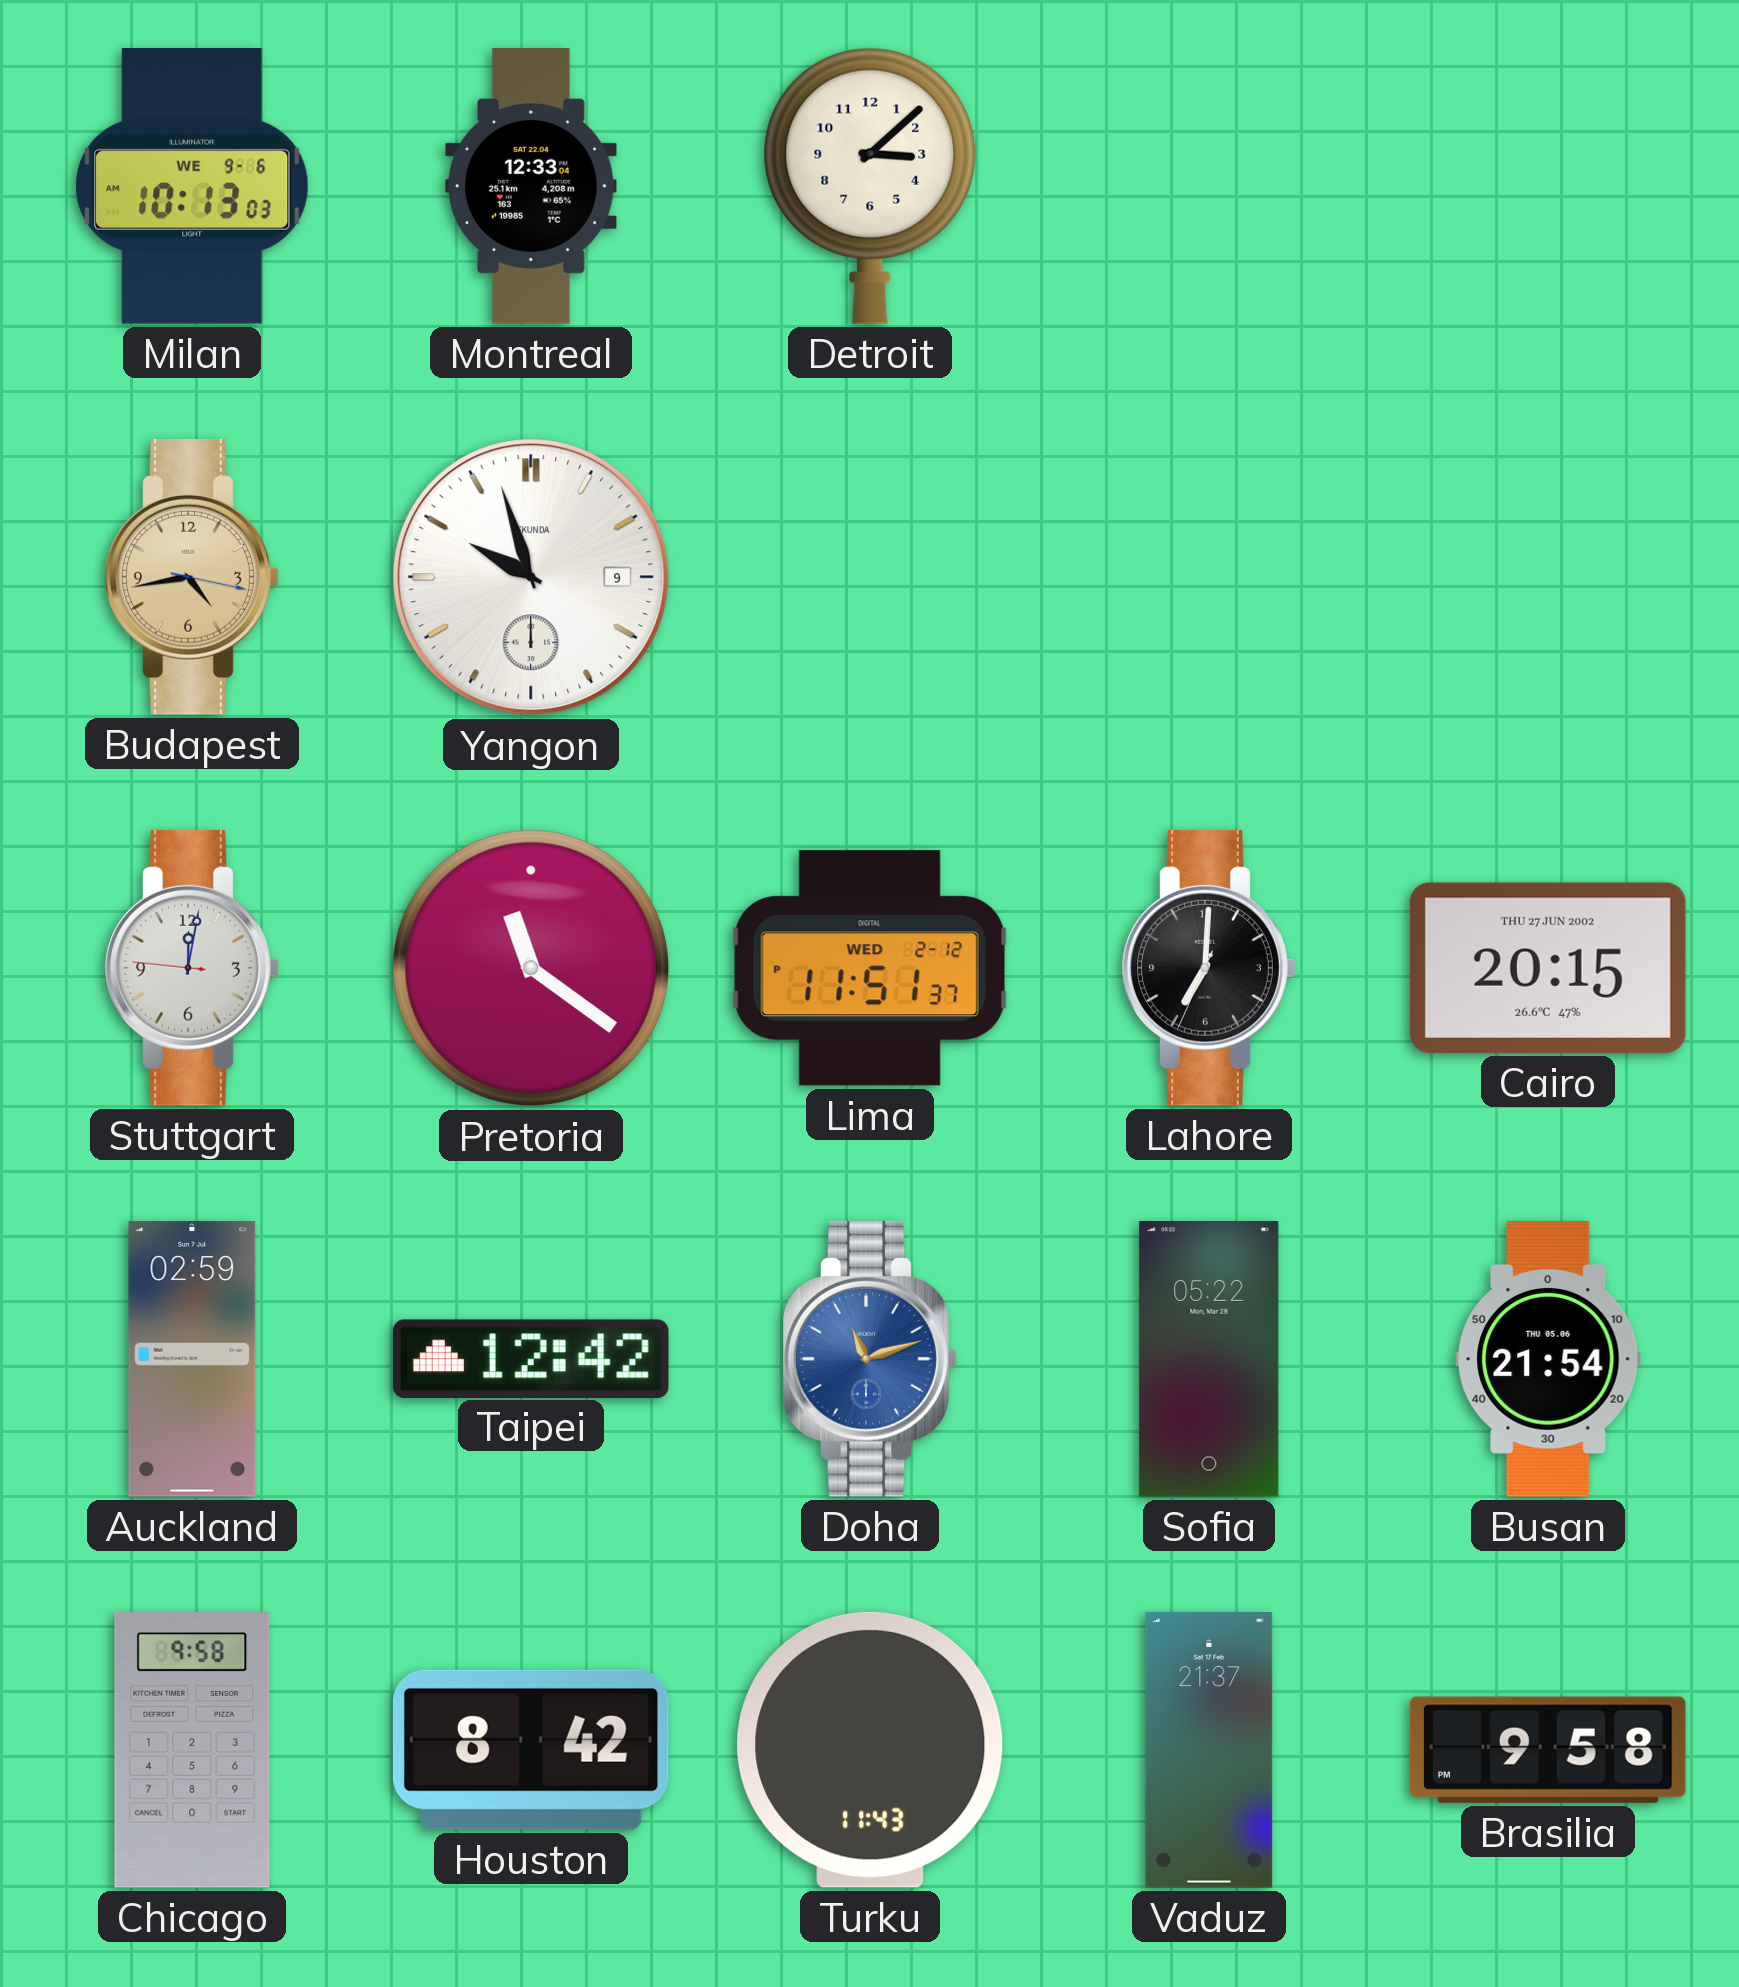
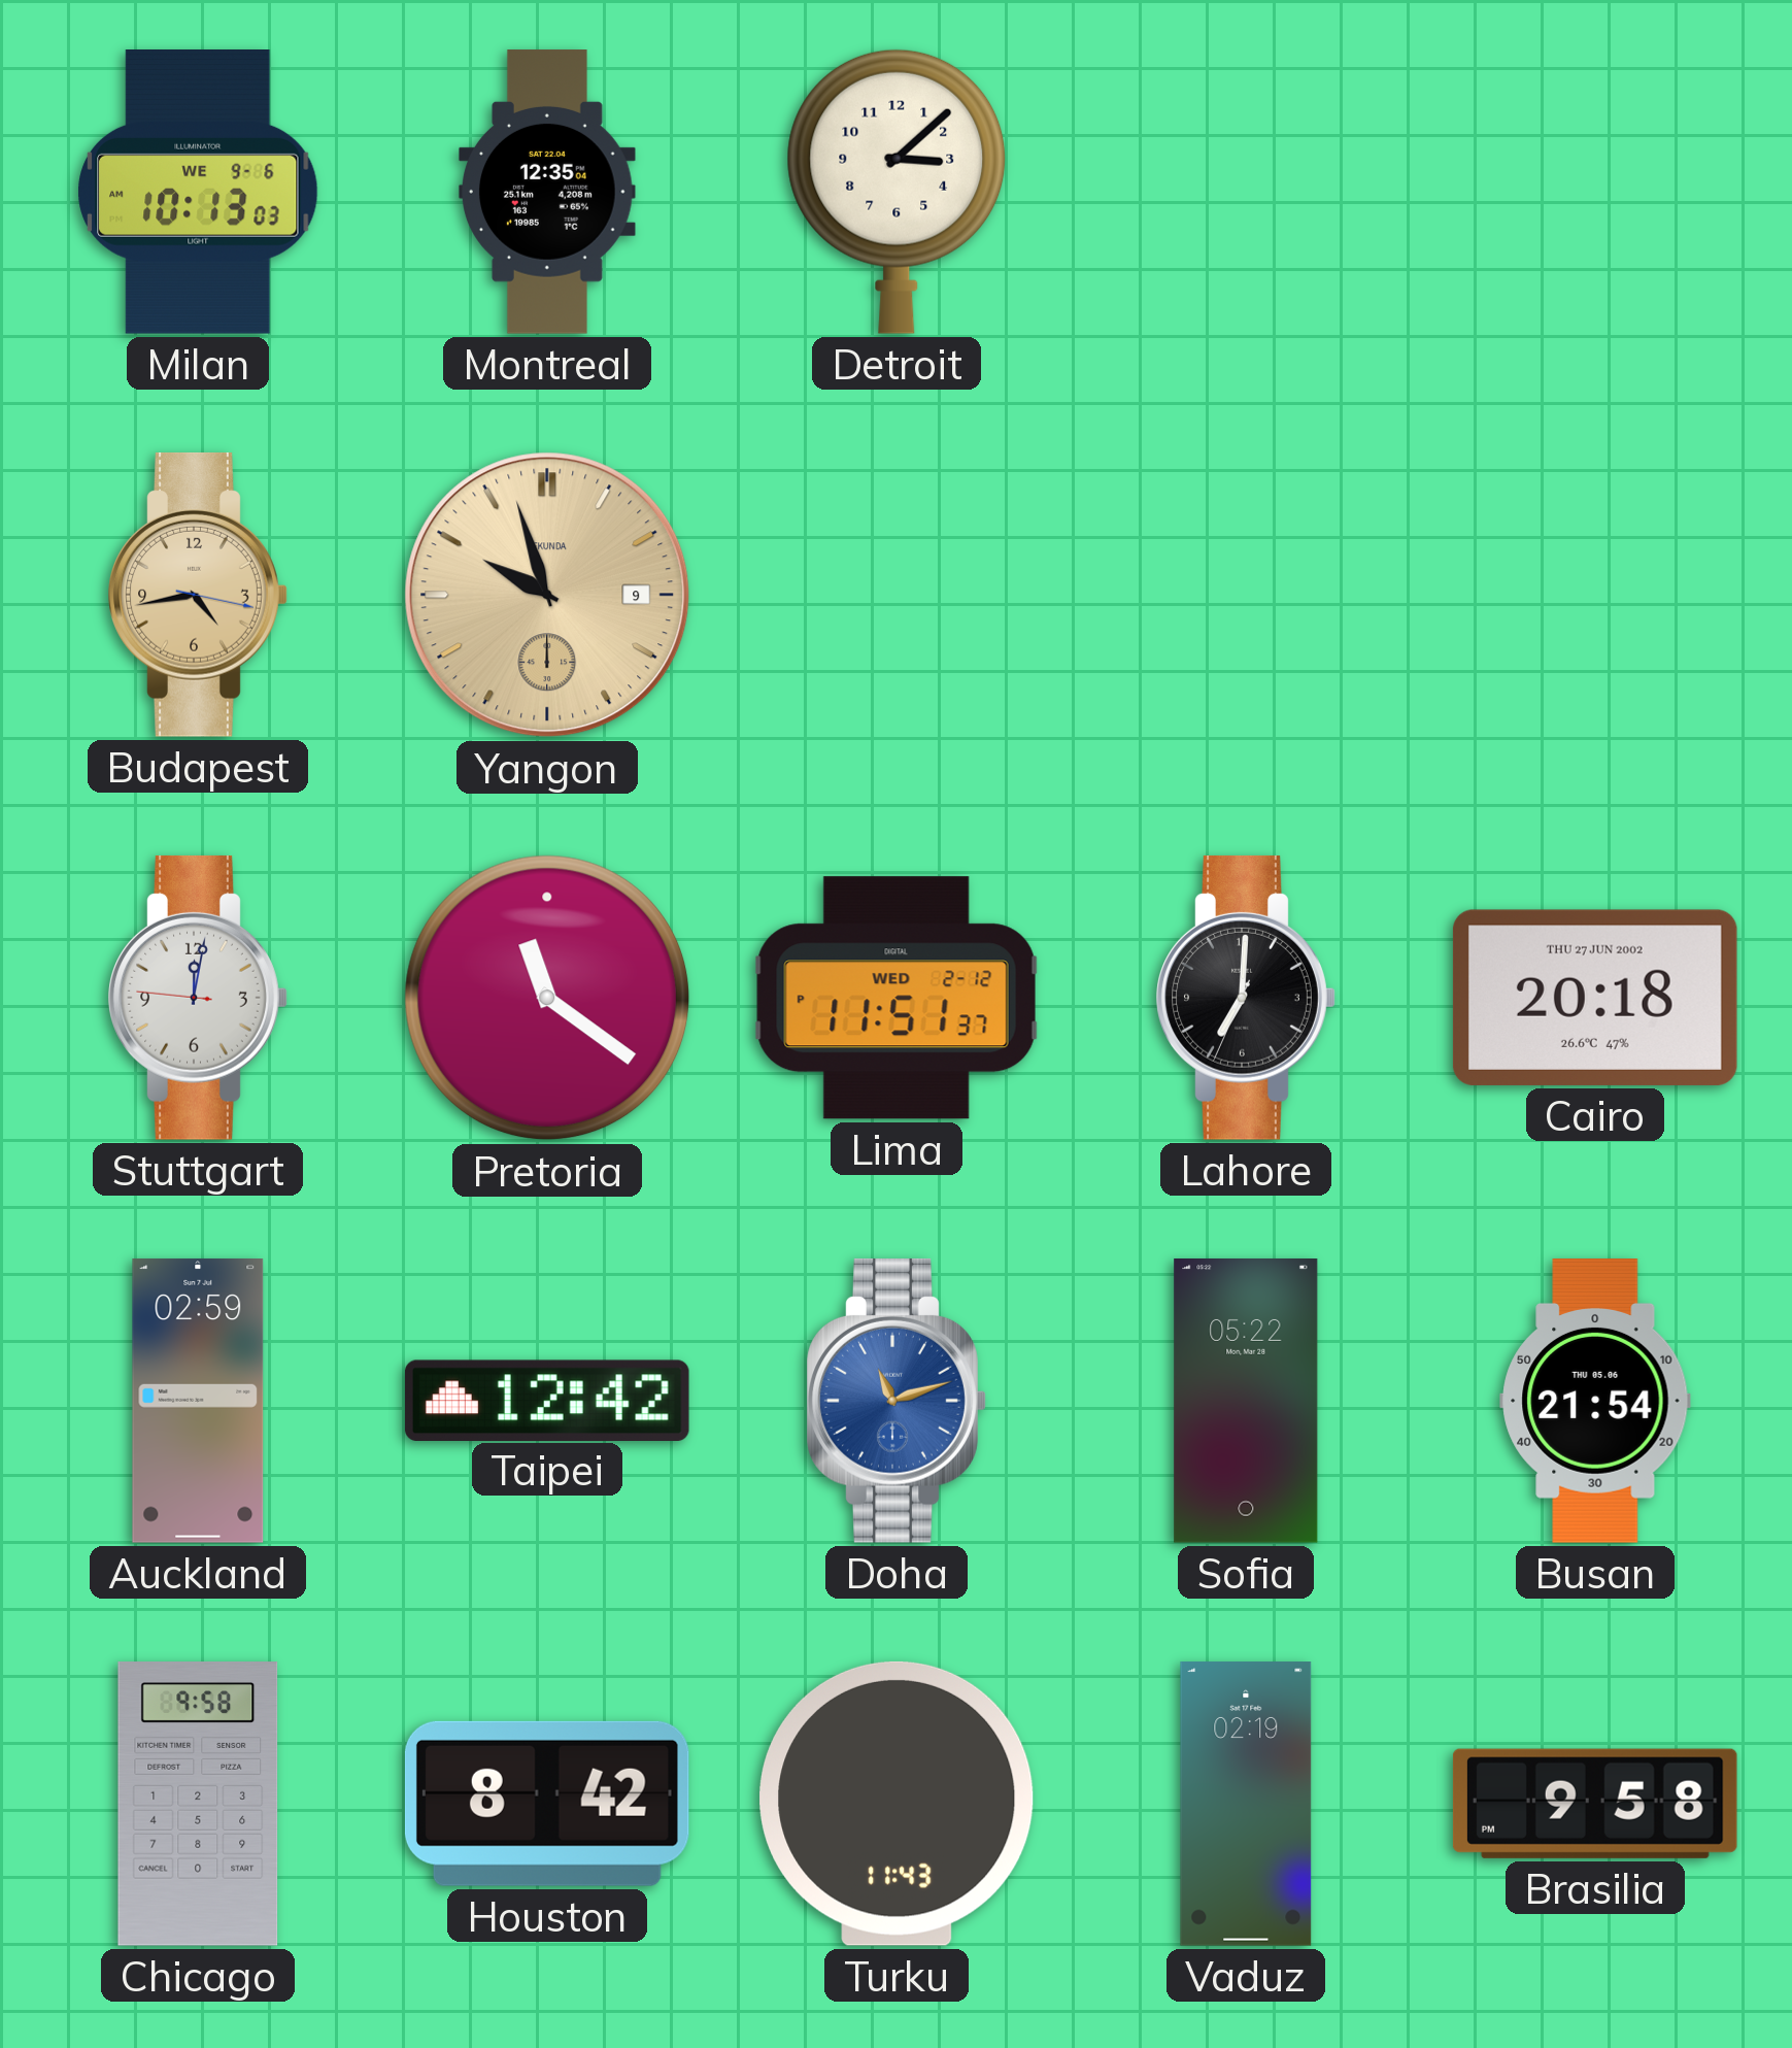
Montreal: 12:33 -> 12:35 (548, 192)
Yangon dial: white -> champagne (547, 595)
Cairo: 20:15 -> 20:18 (1595, 998)
Vaduz: 21:37 -> 02:19 (1246, 1804)
